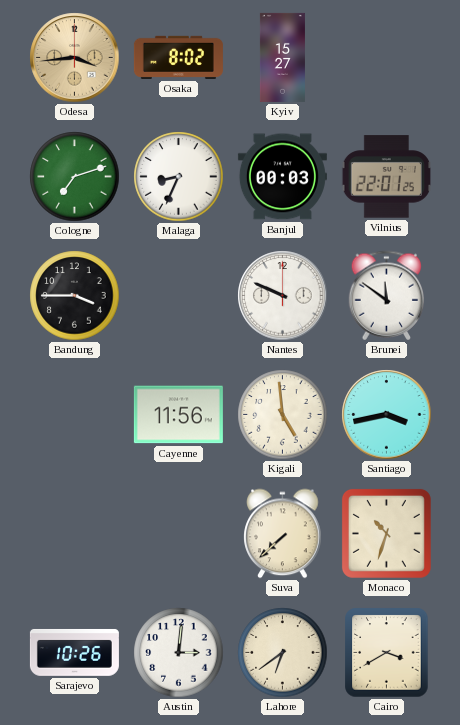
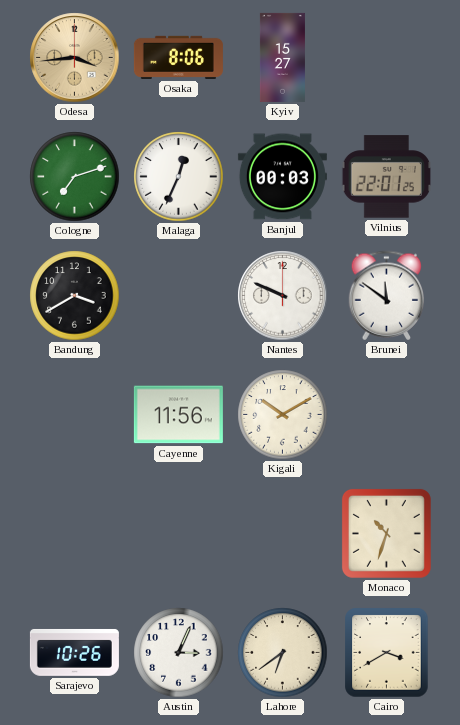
Osaka: 8:02 -> 8:06 (178, 57)
Malaga: 8:34 -> 12:34 (179, 177)
Bandung: 3:45 -> 3:40 (75, 296)
Kigali: 4:59 -> 10:10 (283, 415)
Santiago: 3:43 -> none (387, 415)
Suva: 7:38 -> none (283, 534)
Austin: 3:01 -> 3:04 (179, 653)
